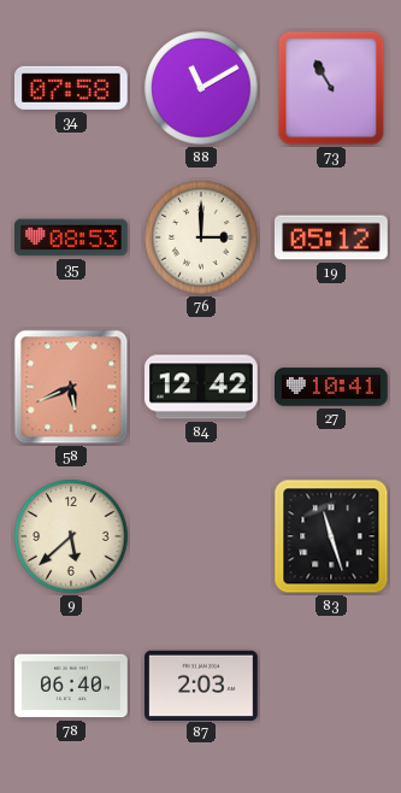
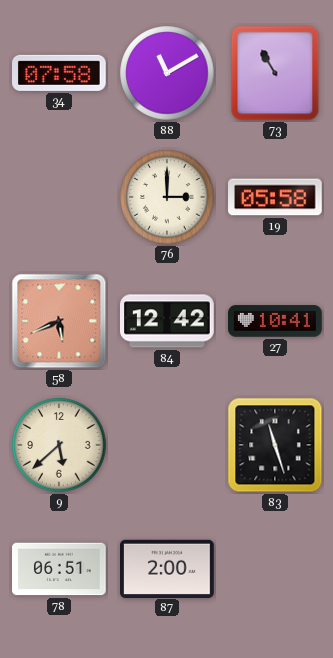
35: 08:53 -> none (72, 237)
19: 05:12 -> 05:58 (276, 197)
78: 06:40 -> 06:51 (59, 569)
87: 2:03 -> 2:00 (168, 568)
